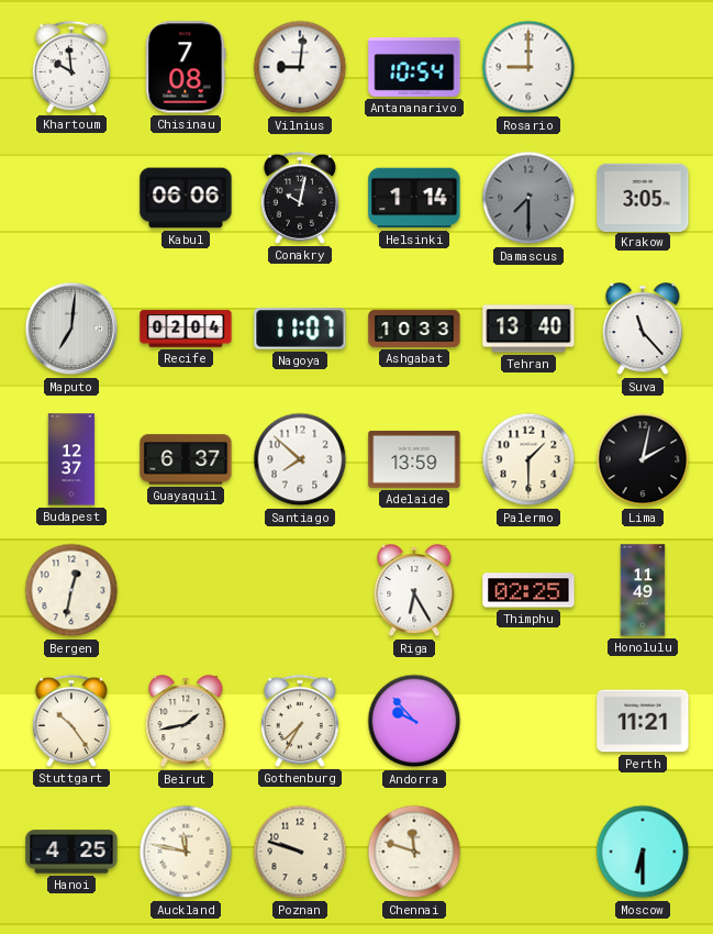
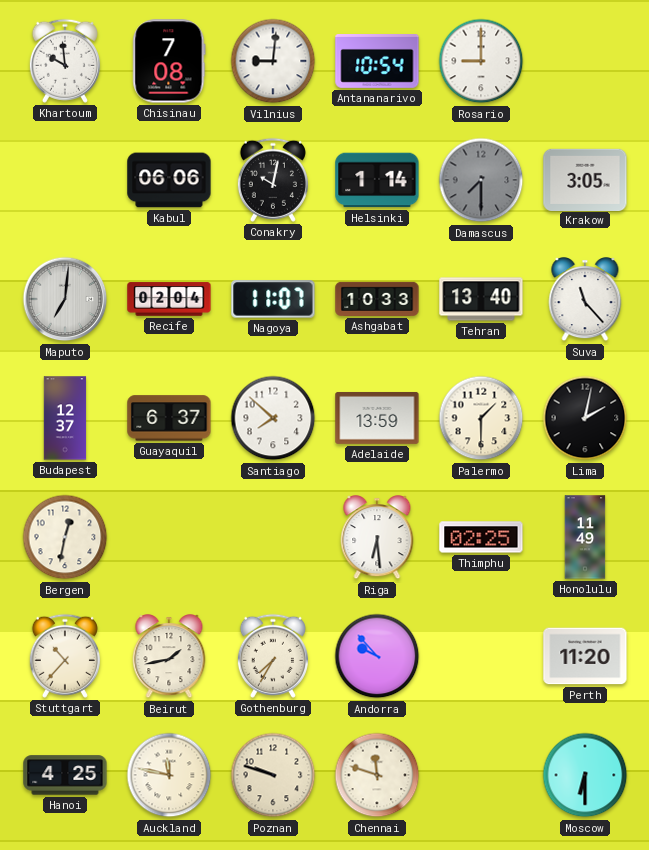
Riga: 6:25 -> 6:29 (377, 538)
Stuttgart: 10:24 -> 10:37 (65, 656)
Perth: 11:21 -> 11:20 (585, 656)
